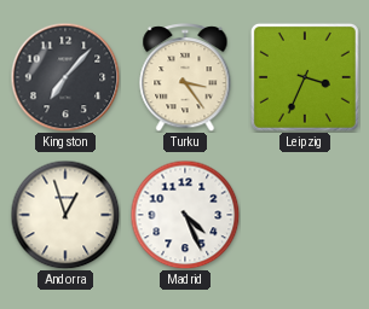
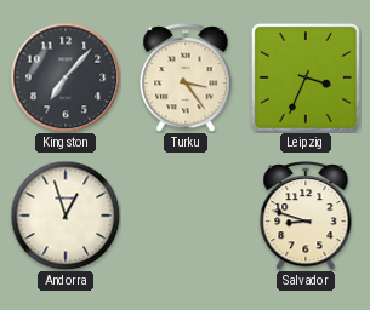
Madrid: 4:26 -> none (185, 215)
Salvador: none -> 8:48 (306, 216)
